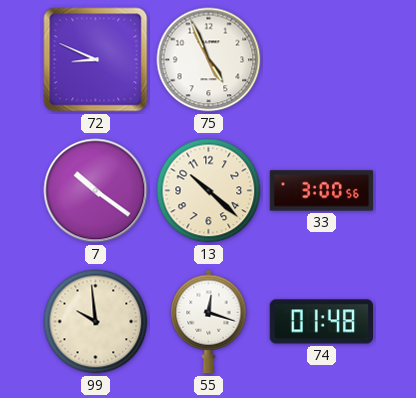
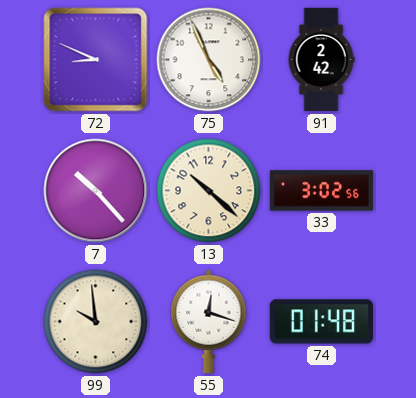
91: none -> 2:42 (321, 60)
7: 10:21 -> 10:23 (96, 191)
33: 3:00 -> 3:02 (322, 191)
